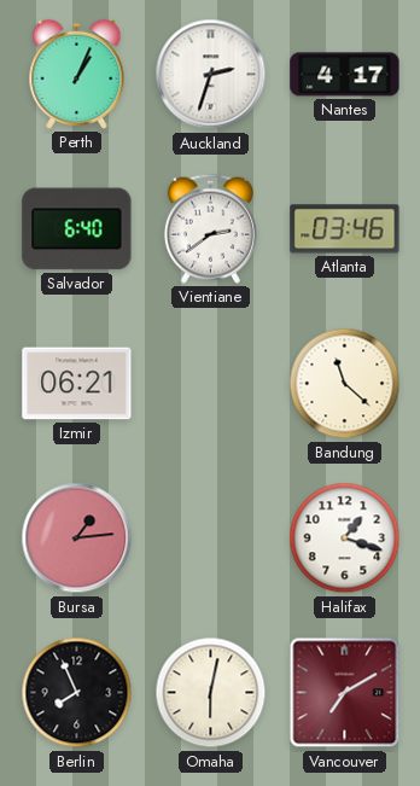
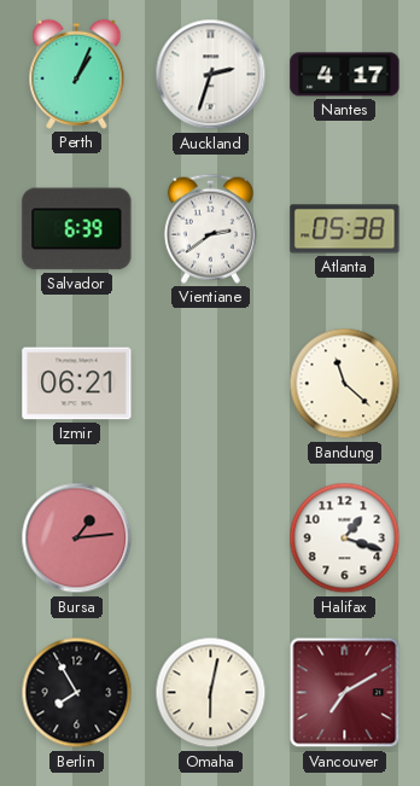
Salvador: 6:40 -> 6:39 (77, 229)
Atlanta: 03:46 -> 05:38 (345, 229)
Berlin: 7:56 -> 7:55 (77, 693)
